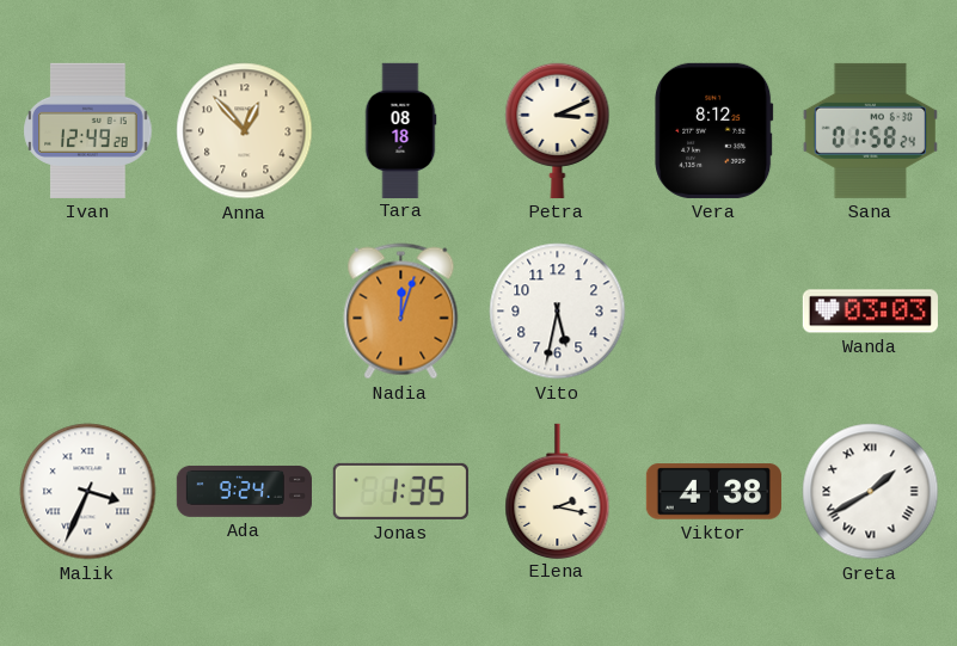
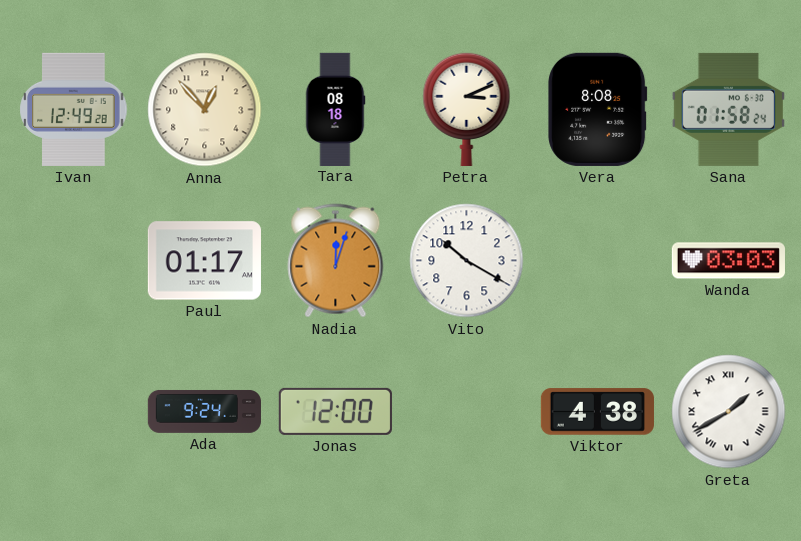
Vera: 8:12 -> 8:08 (598, 109)
Paul: none -> 01:17 (204, 261)
Vito: 5:32 -> 10:20 (467, 261)
Malik: 3:34 -> none (88, 492)
Jonas: 1:35 -> 12:00 (335, 411)
Elena: 2:17 -> none (558, 491)
